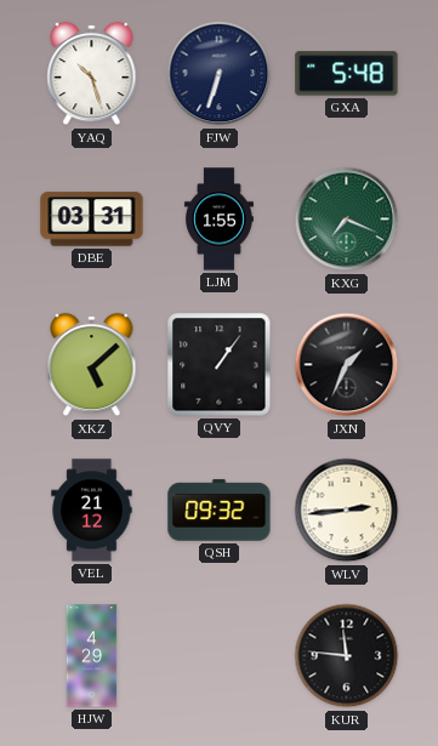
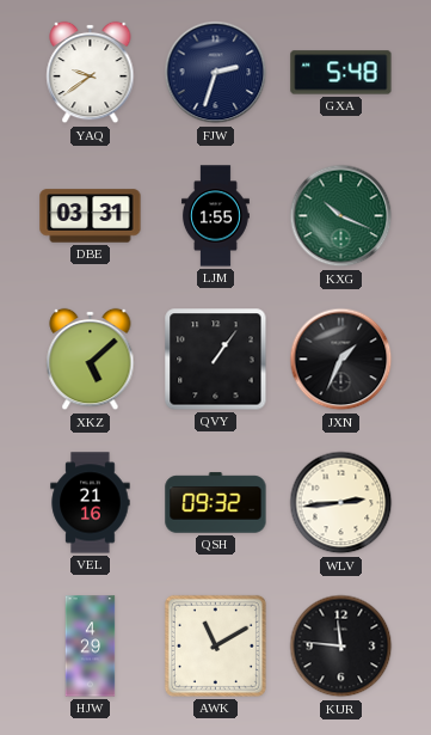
YAQ: 10:27 -> 9:39 (91, 73)
FJW: 6:33 -> 2:33 (216, 73)
KXG: 7:19 -> 10:19 (341, 216)
VEL: 21:12 -> 21:16 (91, 503)
AWK: none -> 11:10 (215, 645)
